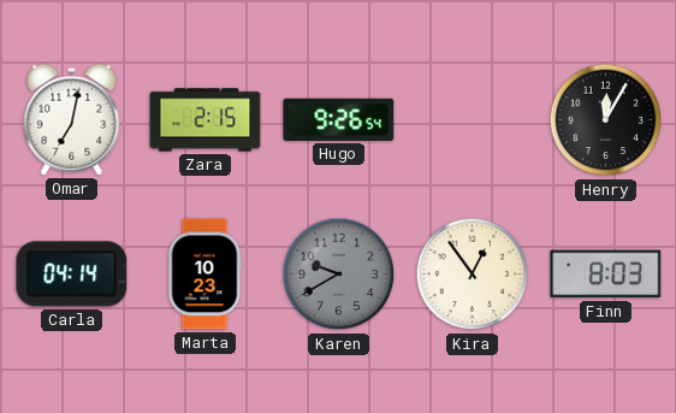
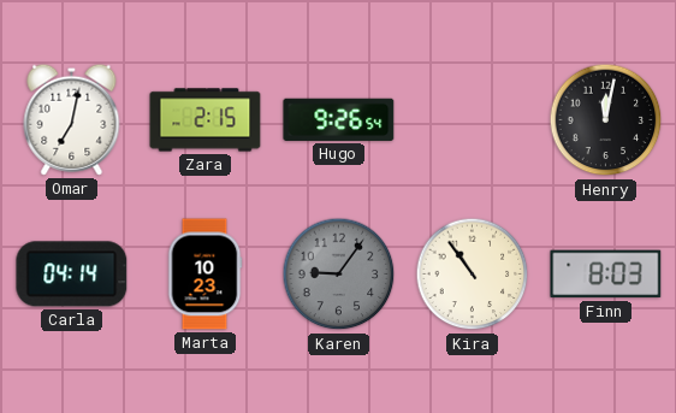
Henry: 12:05 -> 12:02 (606, 120)
Karen: 9:40 -> 9:06 (339, 275)
Kira: 12:54 -> 10:54 (473, 275)
